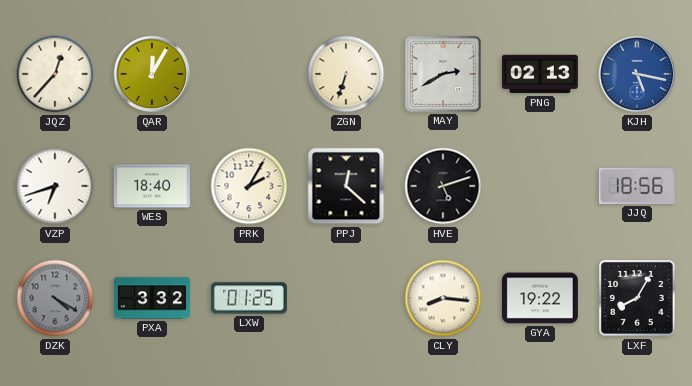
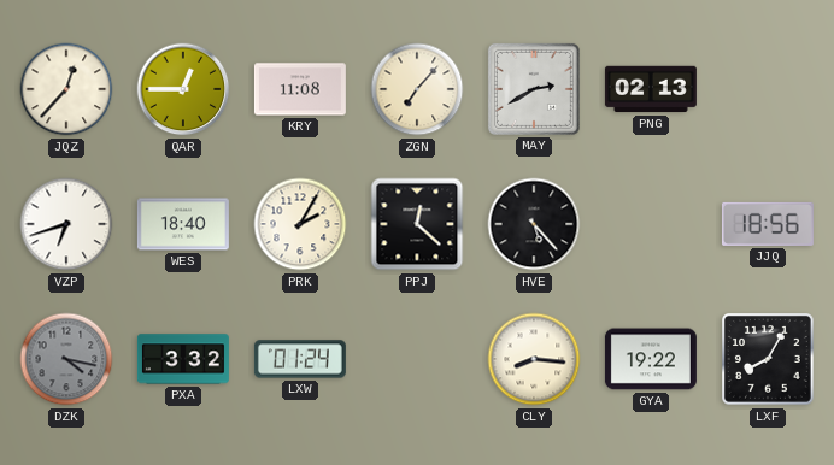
QAR: 12:05 -> 12:45 (183, 89)
KRY: none -> 11:08 (300, 89)
ZGN: 6:33 -> 7:07 (417, 89)
KJH: 5:17 -> none (637, 74)
HVE: 5:12 -> 5:23 (534, 224)
DZK: 4:20 -> 4:17 (66, 359)
LXW: 01:25 -> 01:24 (300, 359)
